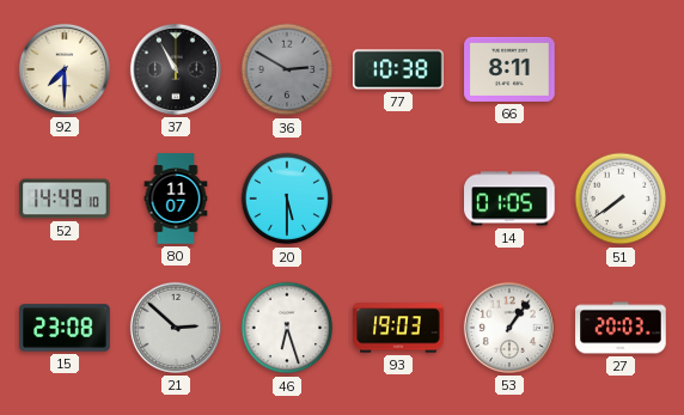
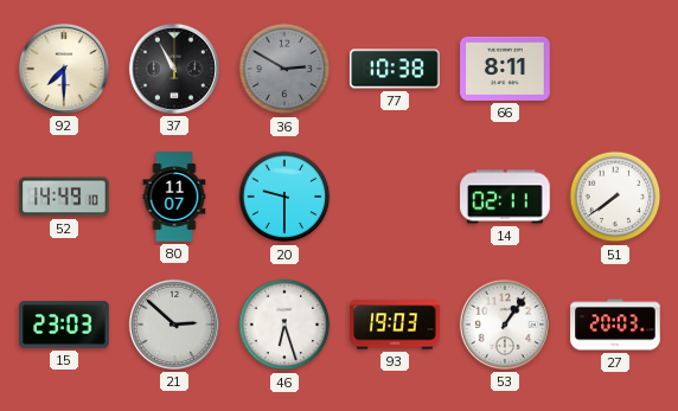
20: 5:30 -> 9:30 (284, 197)
14: 01:05 -> 02:11 (505, 197)
15: 23:08 -> 23:03 (64, 325)
